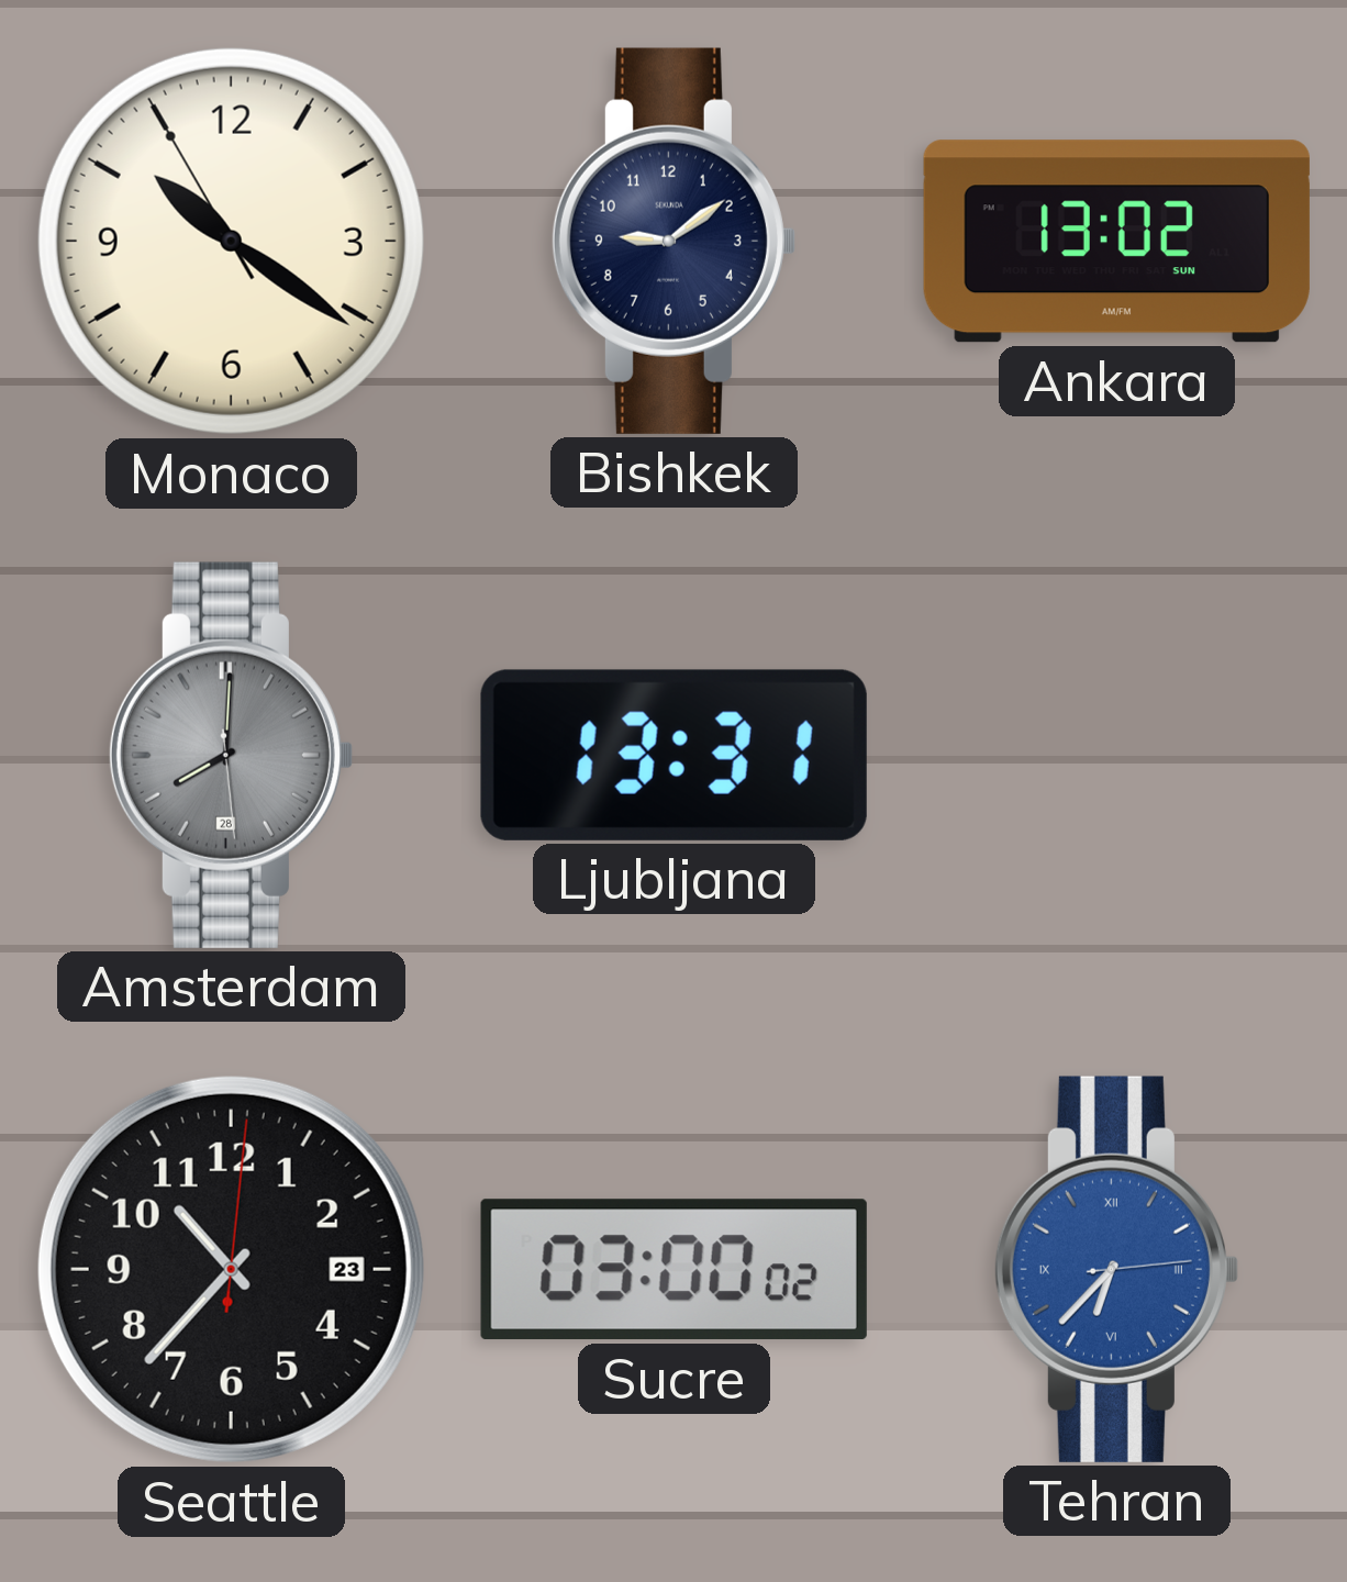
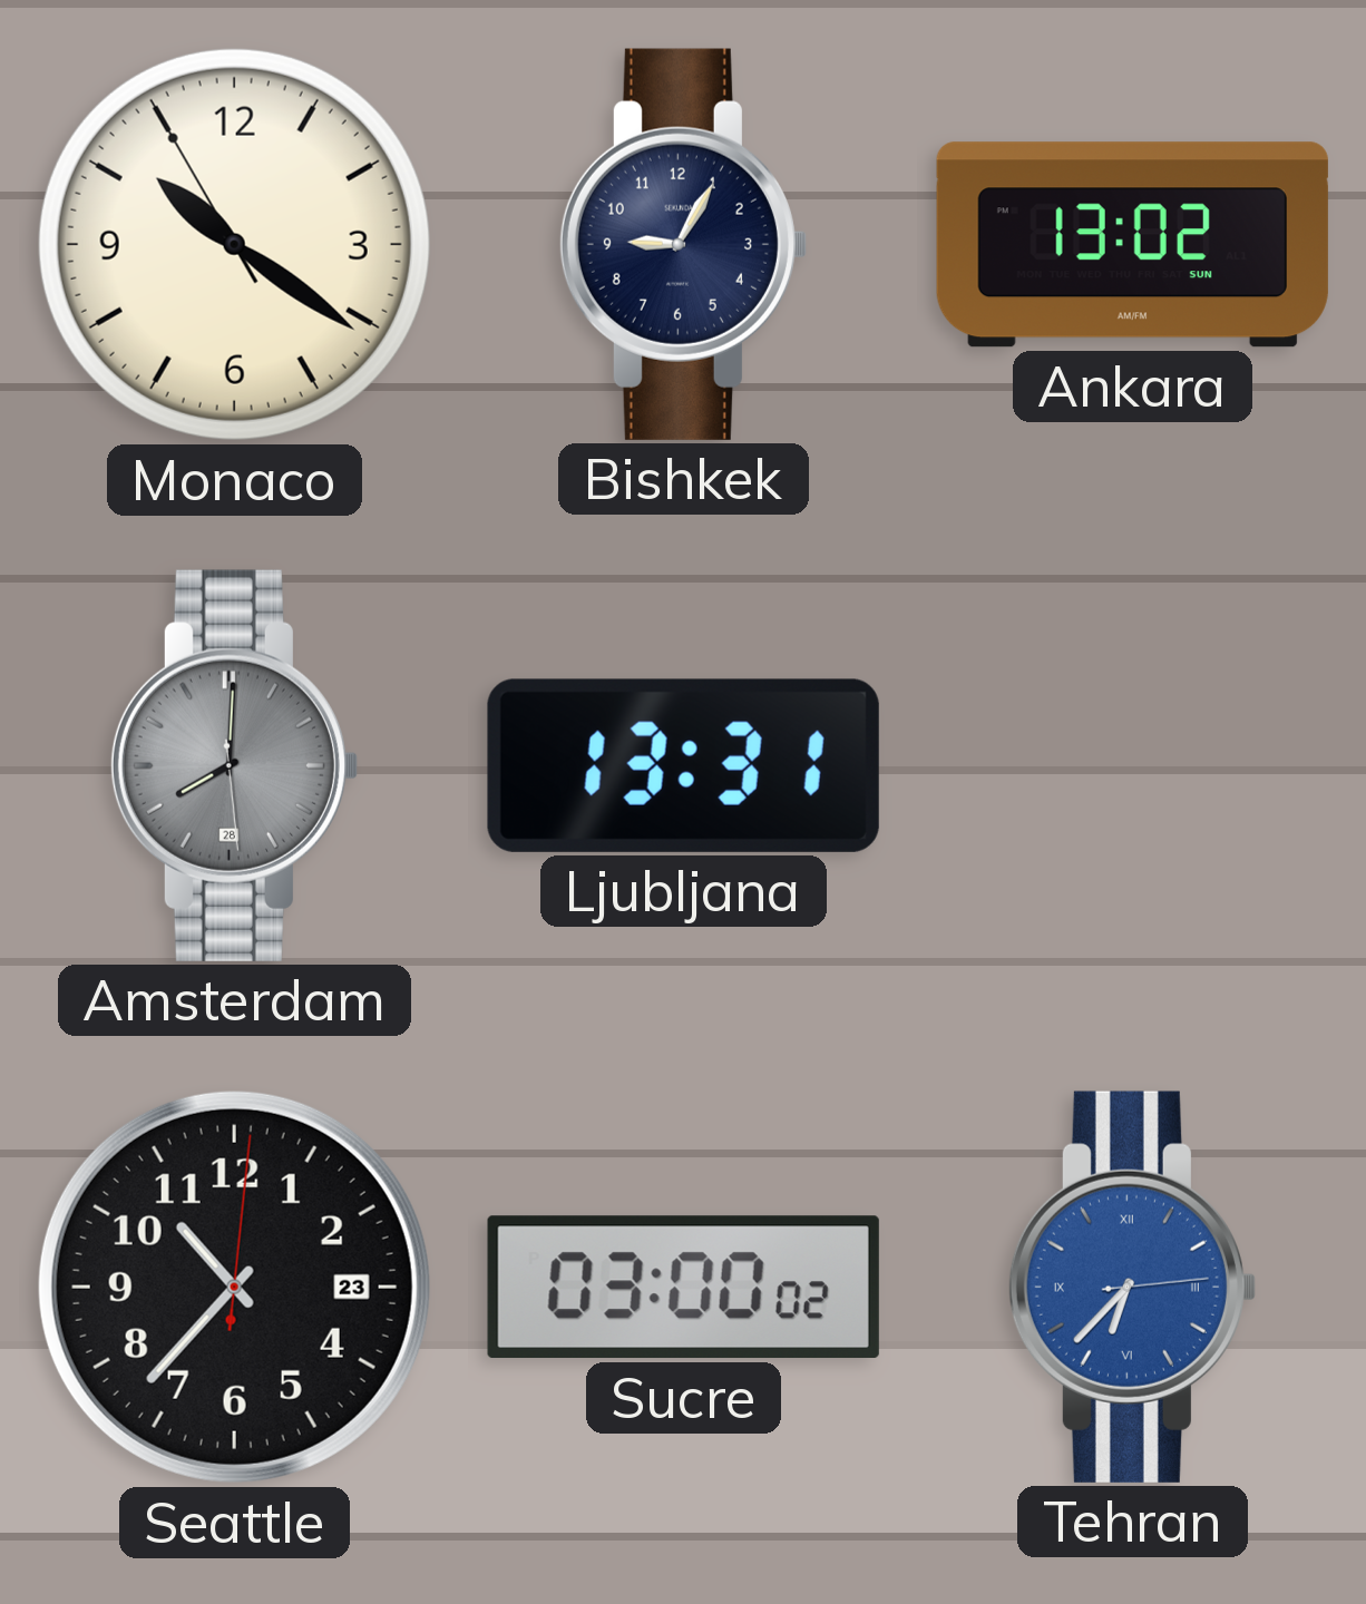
Bishkek: 9:09 -> 9:05 (683, 244)
